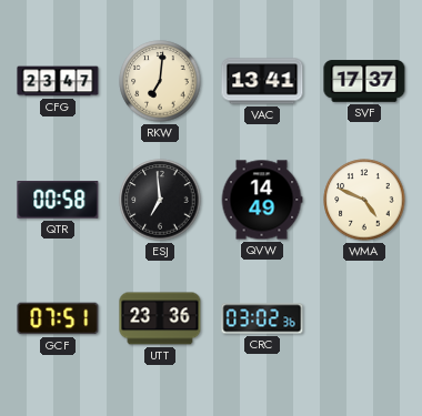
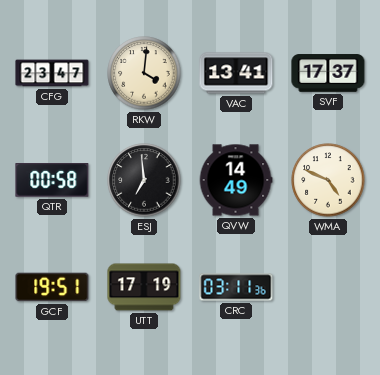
RKW: 7:01 -> 4:01 (144, 73)
GCF: 07:51 -> 19:51 (52, 287)
UTT: 23:36 -> 17:19 (144, 287)
CRC: 03:02 -> 03:11 (236, 287)
